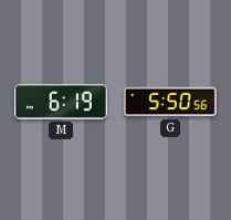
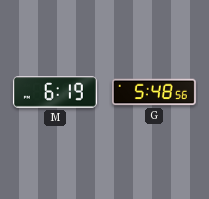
G: 5:50 -> 5:48 (154, 92)
